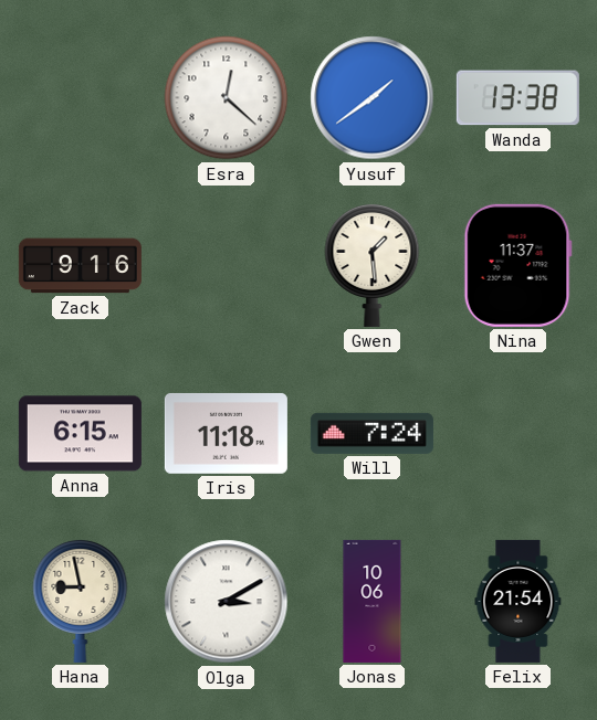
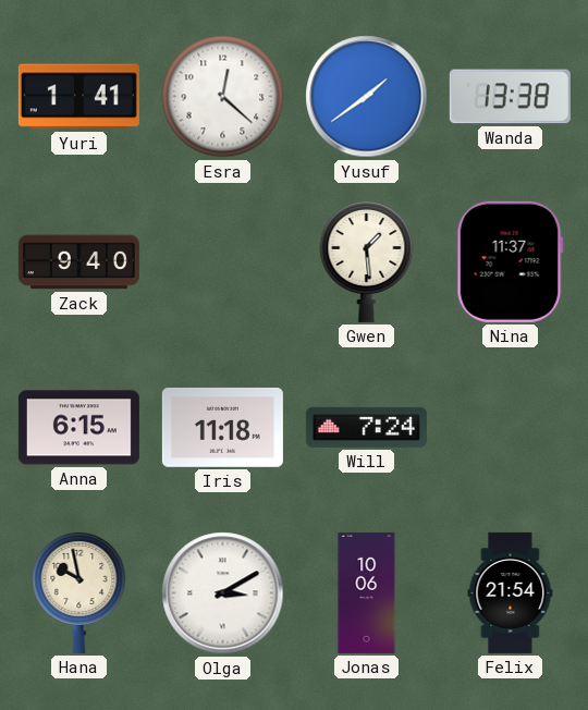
Yuri: none -> 1:41 (78, 97)
Zack: 9:16 -> 9:40 (78, 262)
Hana: 8:58 -> 9:58 (79, 592)
